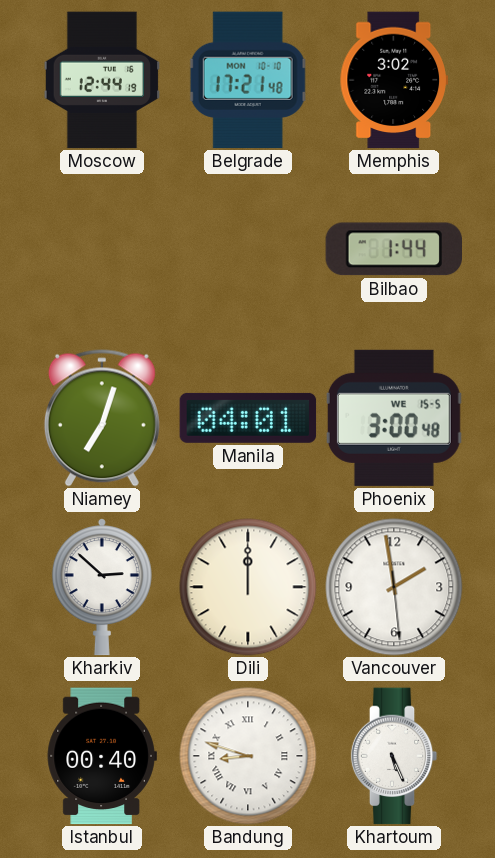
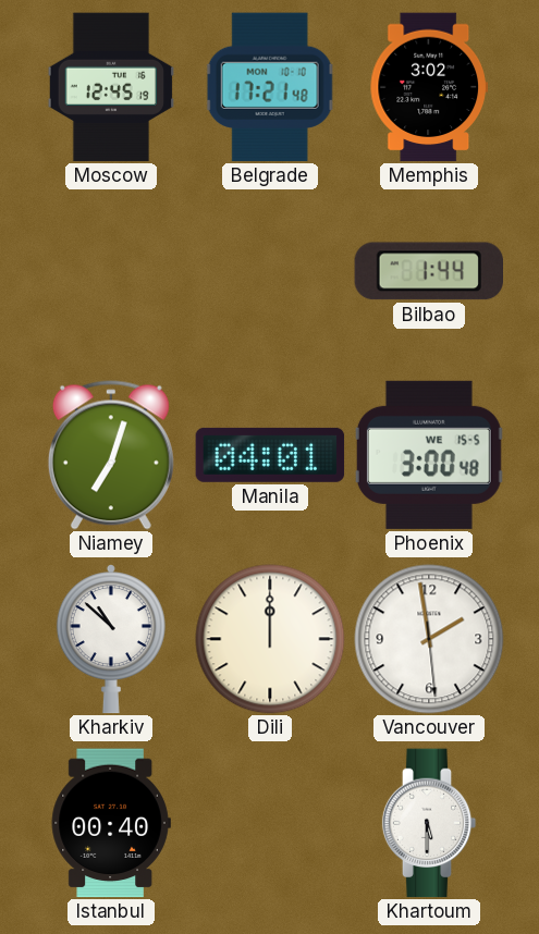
Moscow: 12:44 -> 12:45 (111, 87)
Kharkiv: 2:52 -> 10:52 (111, 639)
Bandung: 8:48 -> none (248, 756)
Khartoum: 5:26 -> 5:30 (429, 823)
